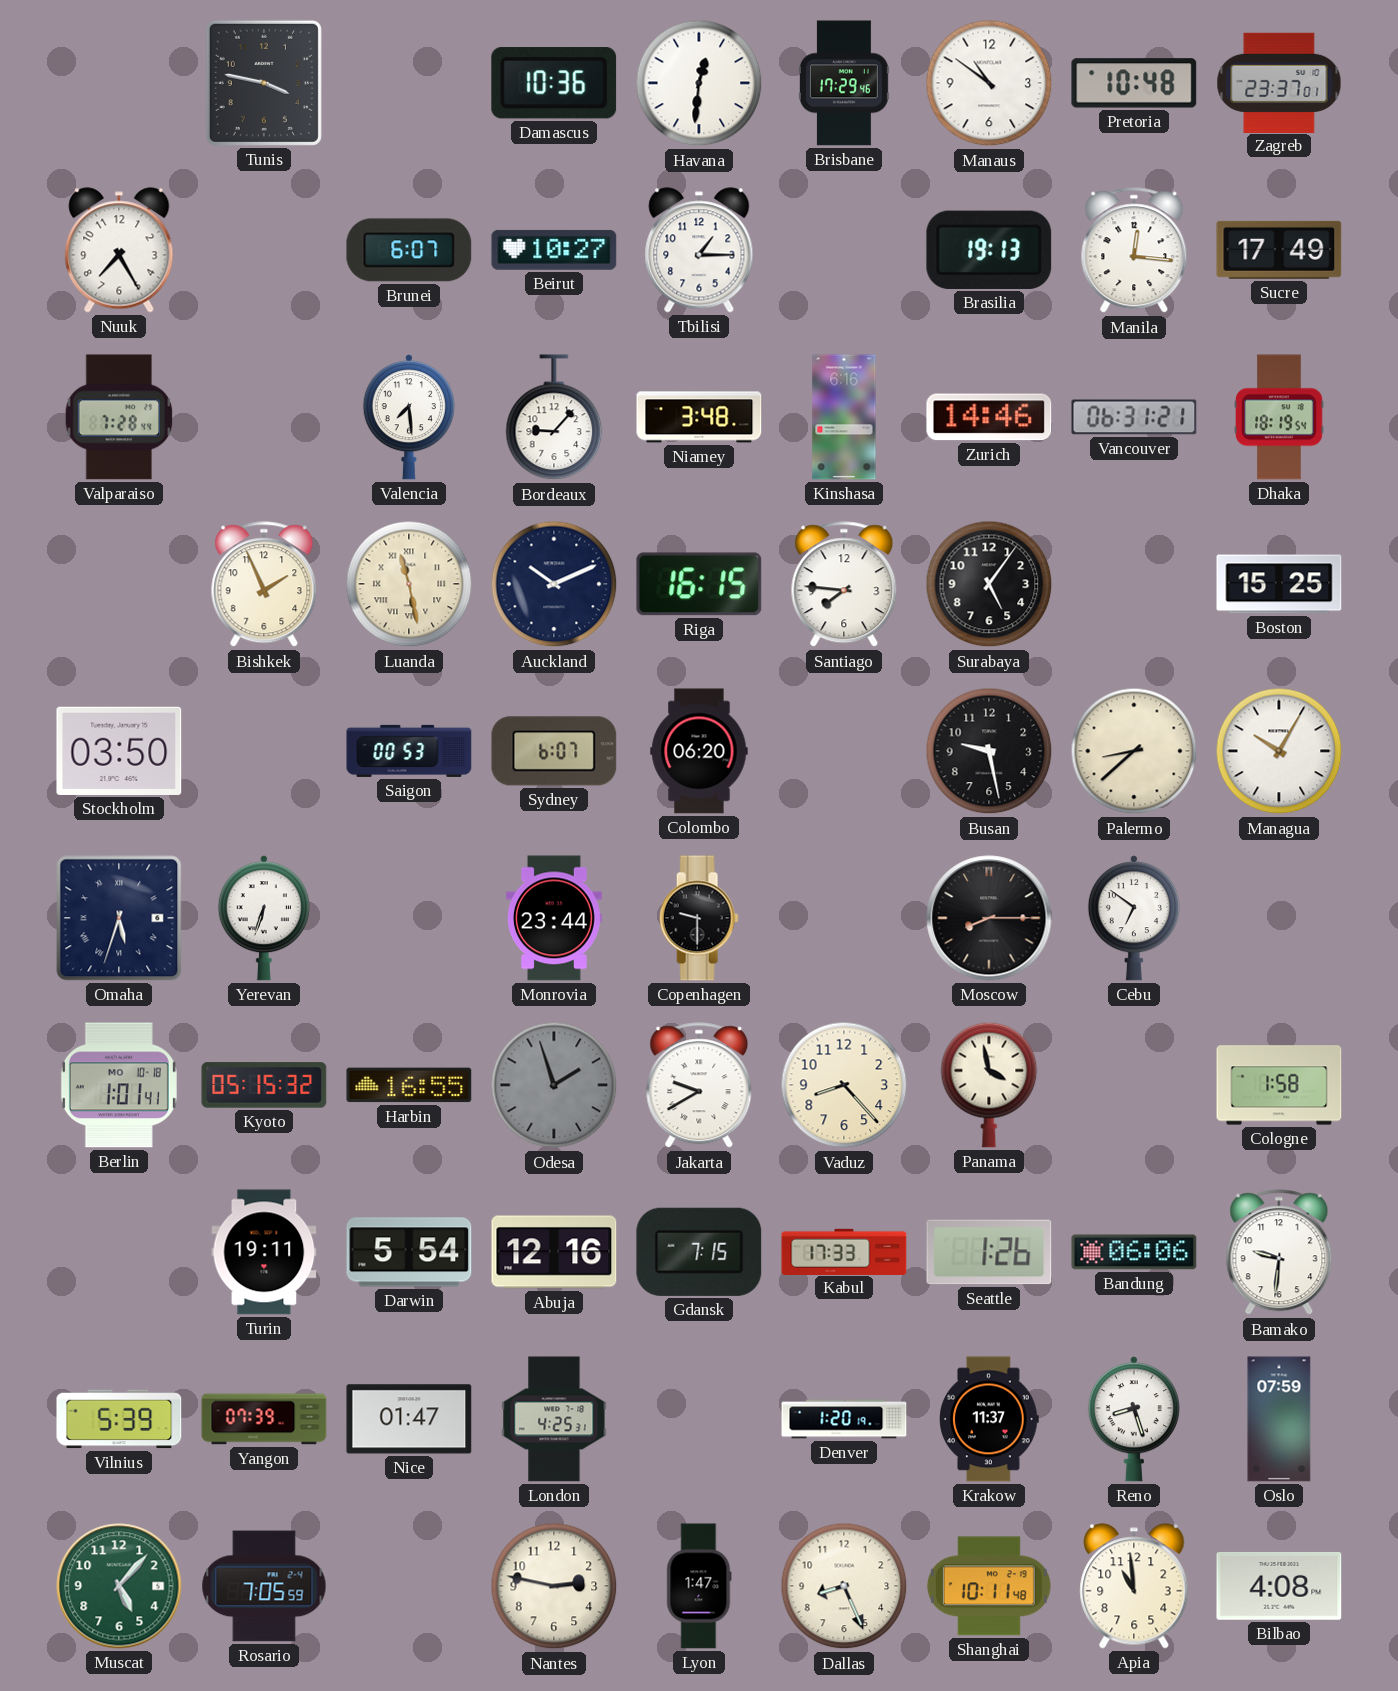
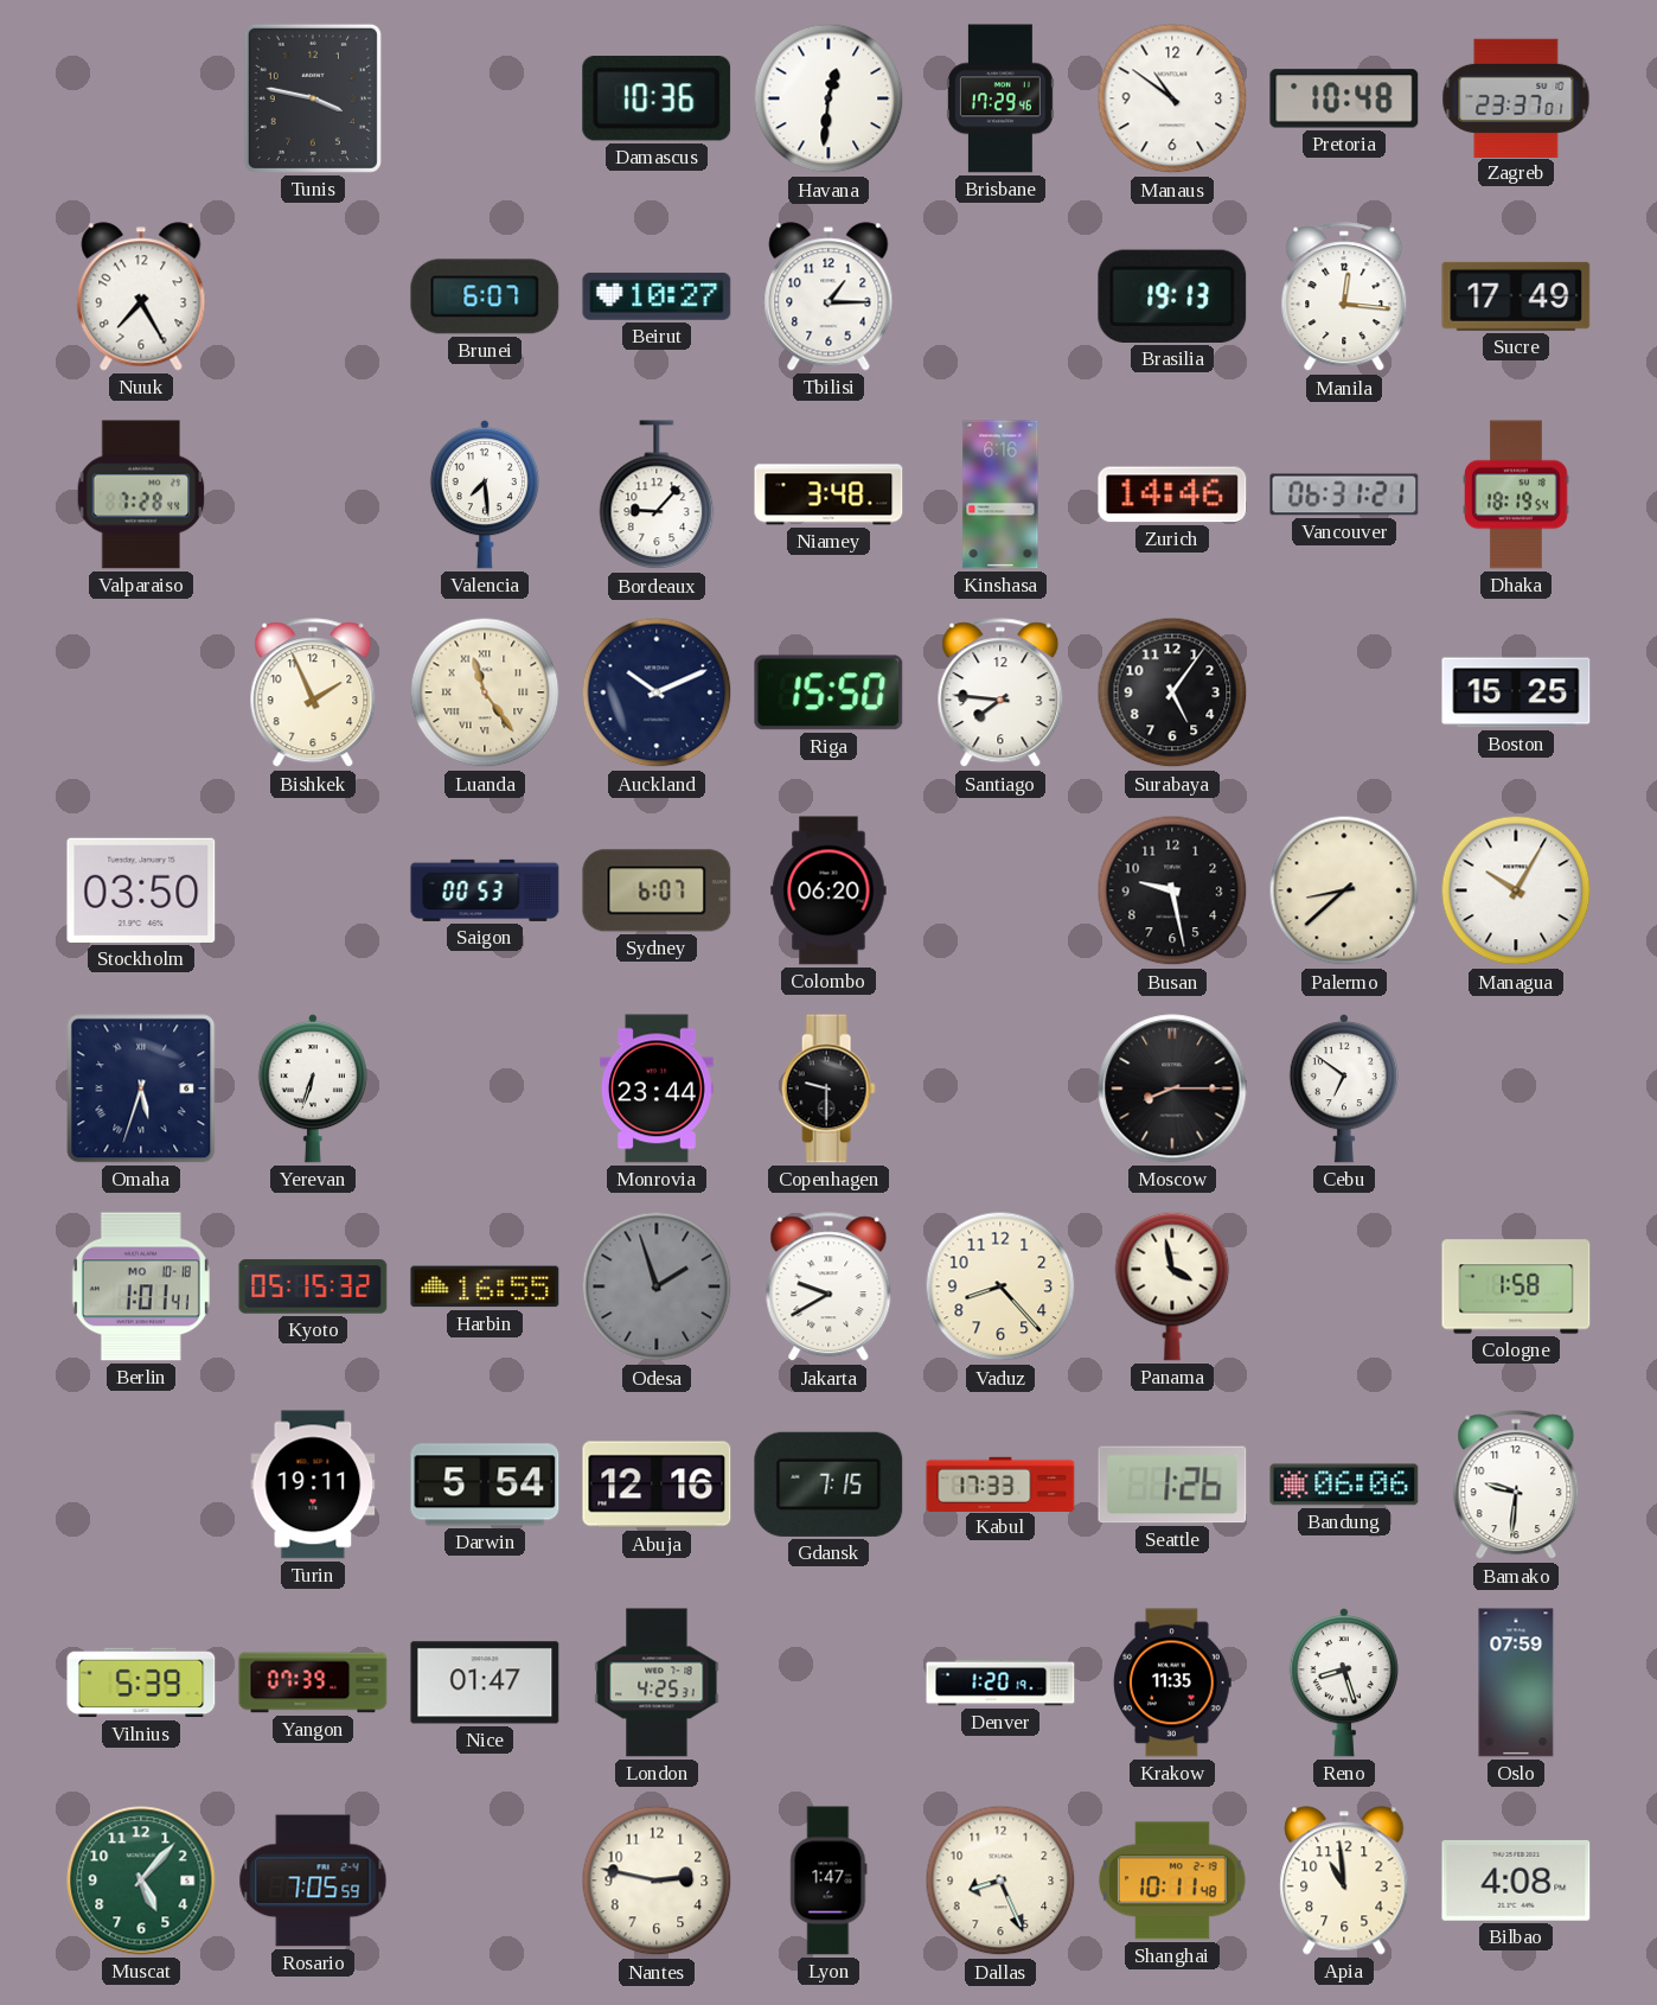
Luanda: 11:28 -> 11:24 (485, 692)
Riga: 16:15 -> 15:50 (828, 692)
Krakow: 11:37 -> 11:35 (1172, 1682)
